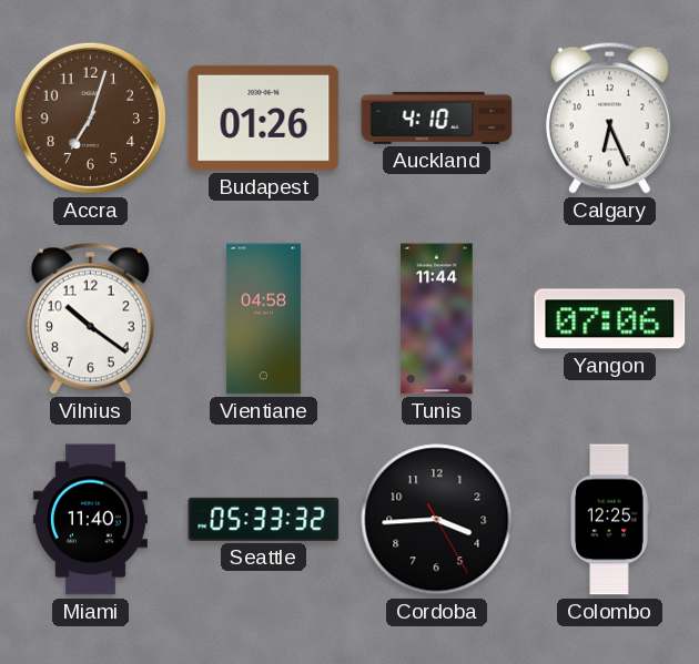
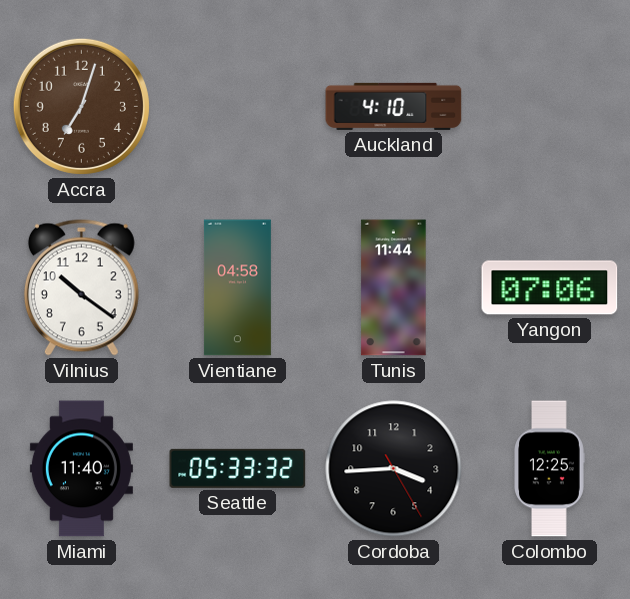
Budapest: 01:26 -> none (264, 118)
Calgary: 6:26 -> none (609, 118)
